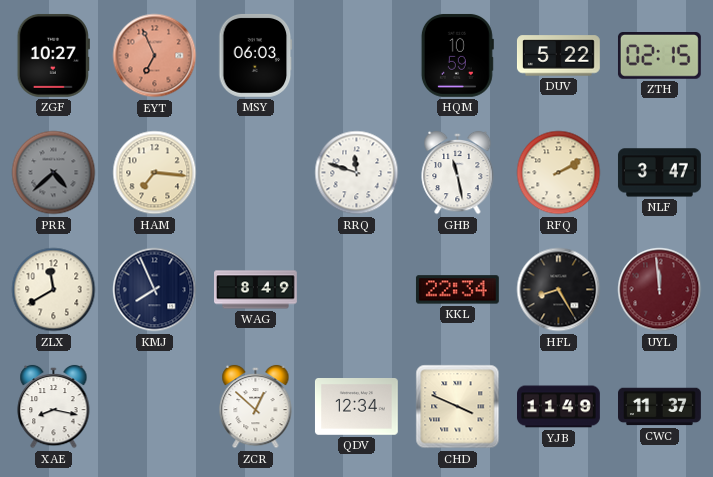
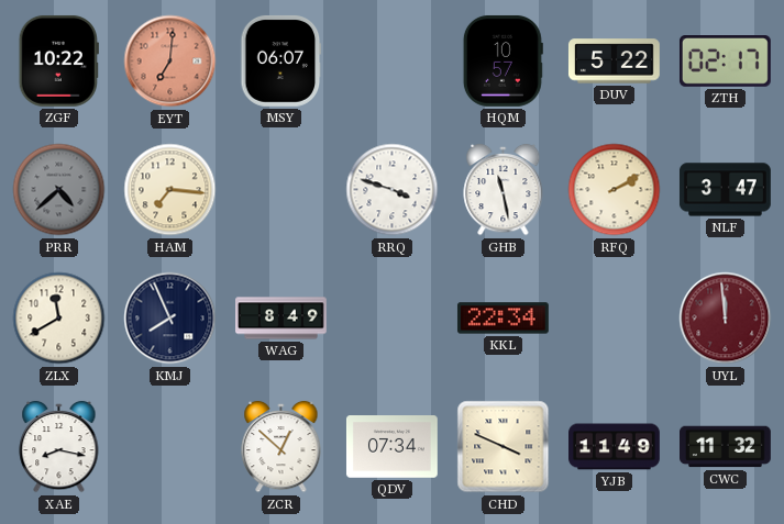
ZGF: 10:27 -> 10:22 (58, 60)
EYT: 6:56 -> 7:01 (170, 62)
MSY: 06:03 -> 06:07 (281, 60)
HQM: 10:59 -> 10:57 (503, 60)
ZTH: 02:15 -> 02:17 (725, 62)
RRQ: 11:48 -> 3:48 (393, 190)
HFL: 8:25 -> none (559, 290)
QDV: 12:34 -> 07:34 (391, 447)
CWC: 11:37 -> 11:32 (726, 447)
